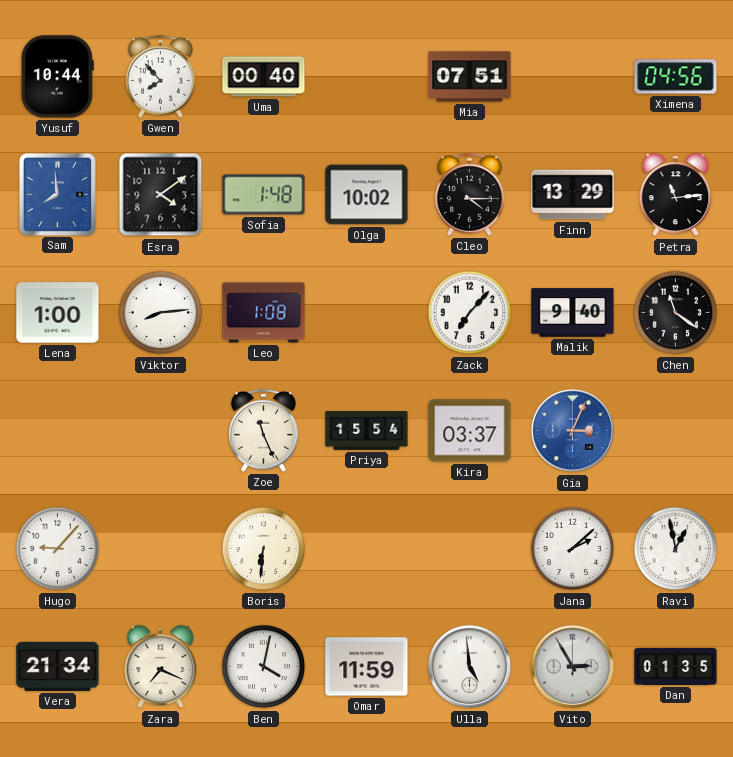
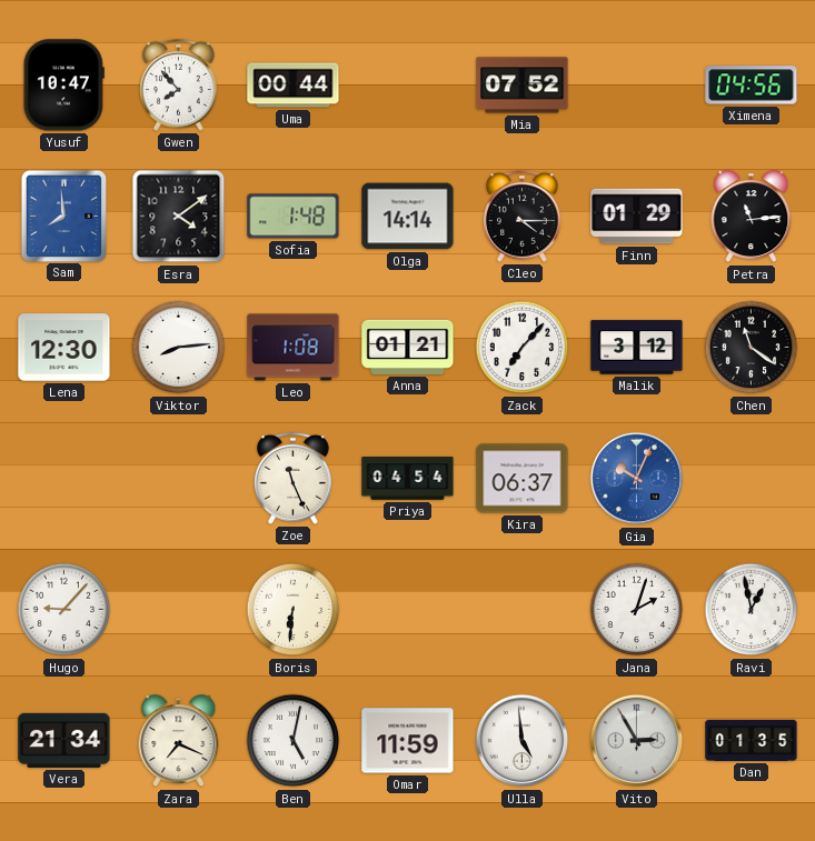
Yusuf: 10:44 -> 10:47 (63, 86)
Uma: 00:40 -> 00:44 (294, 86)
Mia: 07:51 -> 07:52 (523, 86)
Olga: 10:02 -> 14:14 (408, 217)
Finn: 13:29 -> 01:29 (637, 217)
Lena: 1:00 -> 12:30 (64, 348)
Anna: none -> 01:21 (408, 347)
Malik: 9:40 -> 3:12 (637, 348)
Priya: 15:54 -> 04:54 (408, 479)
Kira: 03:37 -> 06:37 (523, 479)
Gia: 3:04 -> 10:04 (637, 479)
Jana: 2:08 -> 2:03 (637, 610)
Ben: 4:02 -> 5:02 (294, 741)
